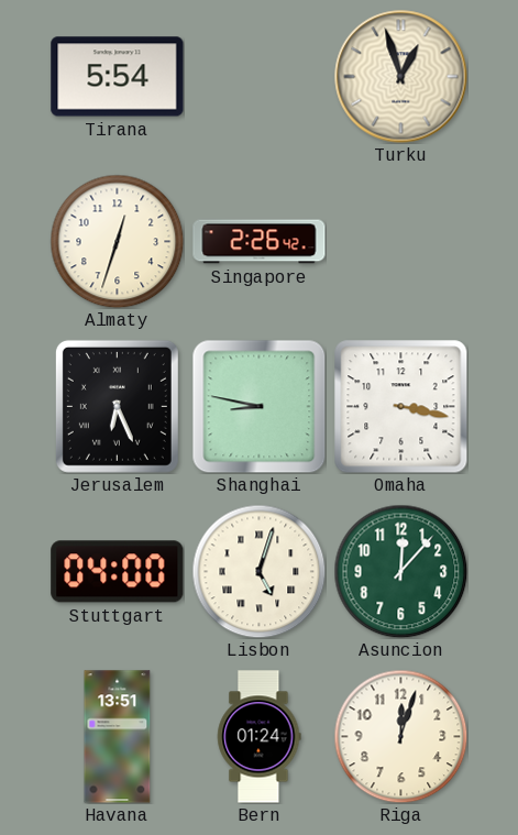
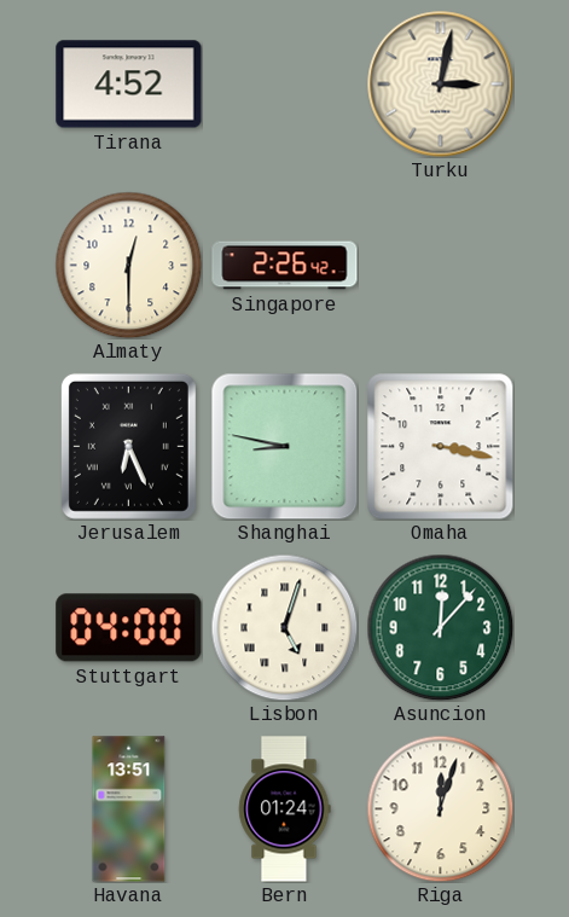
Tirana: 5:54 -> 4:52 (129, 85)
Turku: 12:57 -> 3:02 (441, 85)
Almaty: 12:33 -> 12:30 (128, 265)
